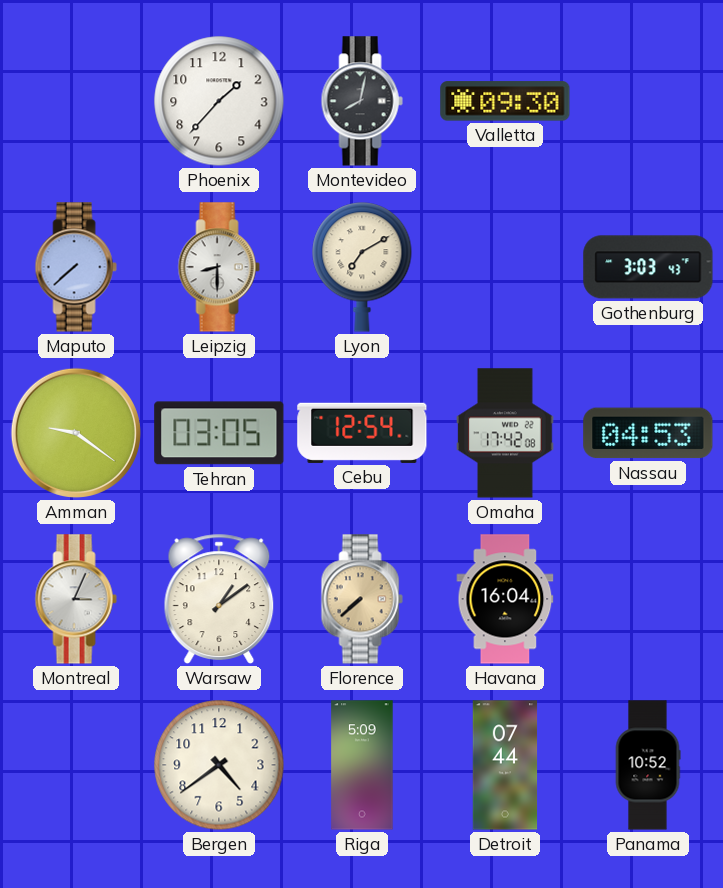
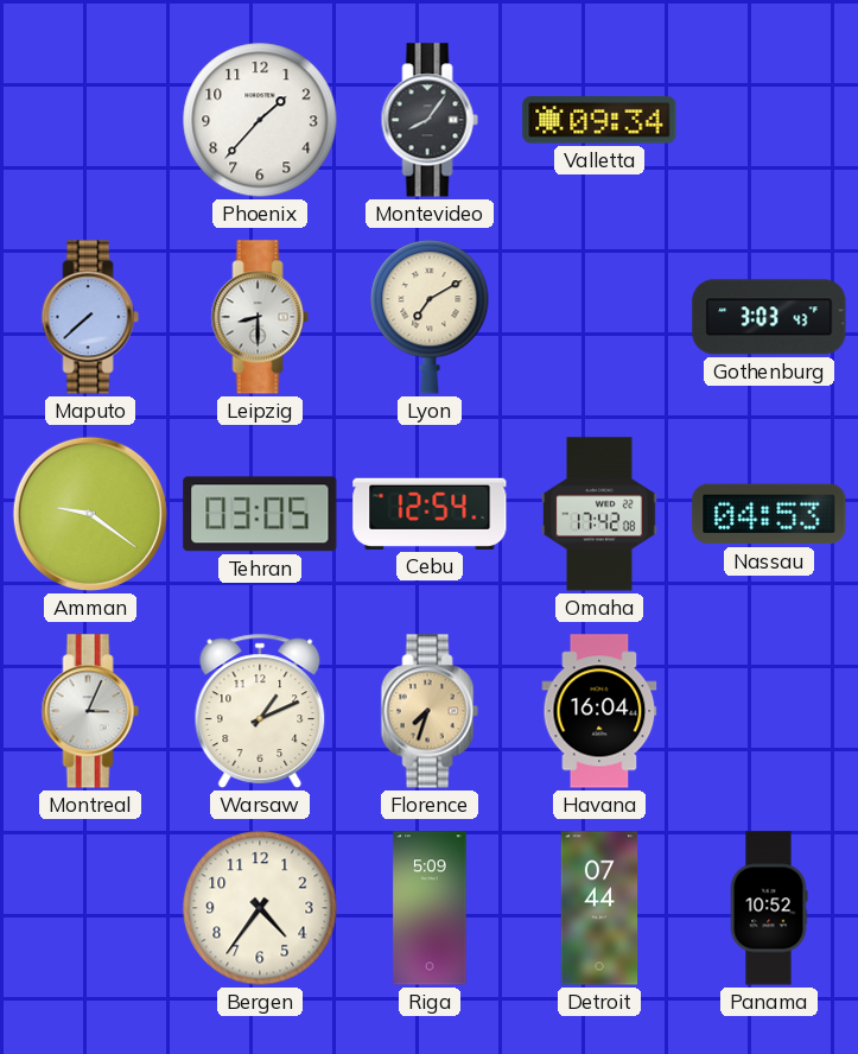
Montevideo: 8:02 -> 8:06 (430, 120)
Valletta: 09:30 -> 09:34 (599, 120)
Warsaw: 1:09 -> 1:11 (260, 711)
Florence: 7:38 -> 7:33 (430, 711)
Bergen: 4:39 -> 4:36 (260, 908)
